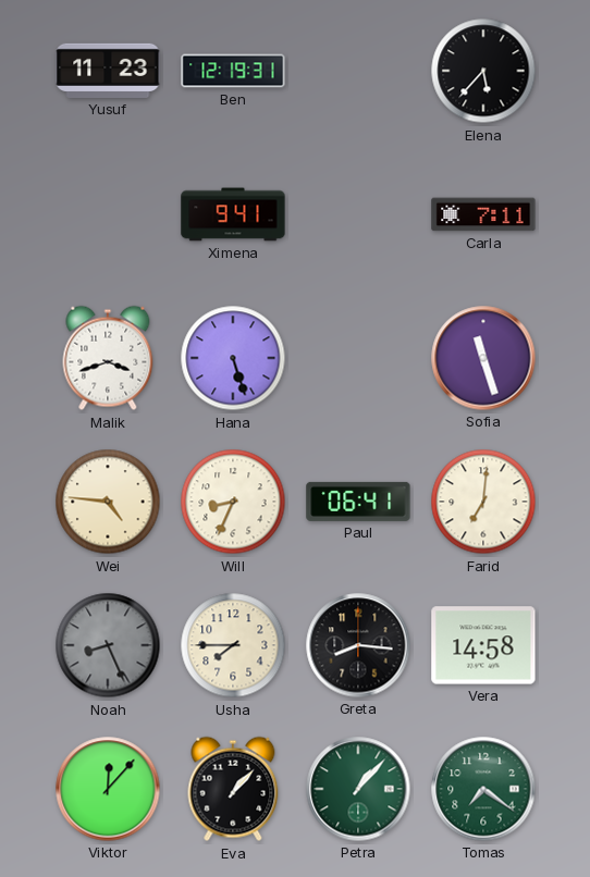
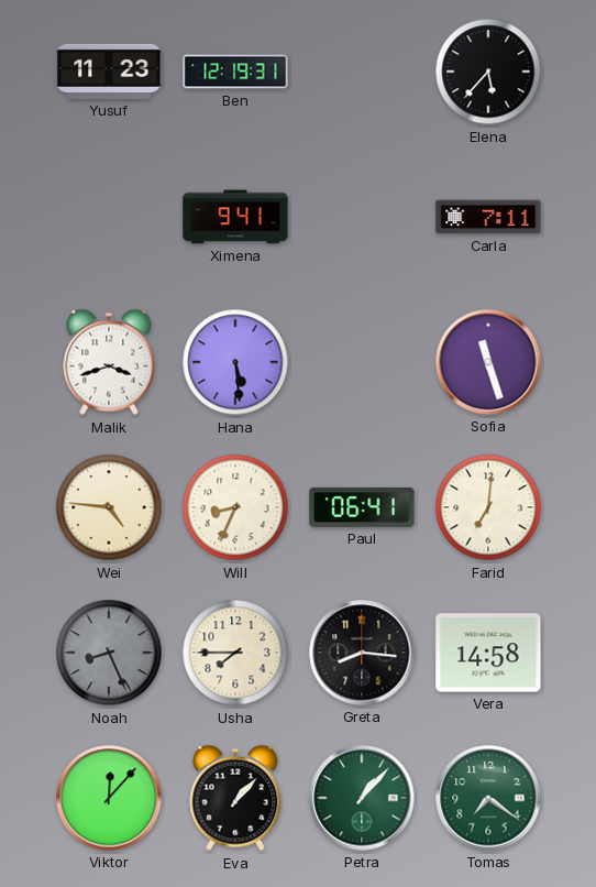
Hana: 5:27 -> 5:29 (235, 362)
